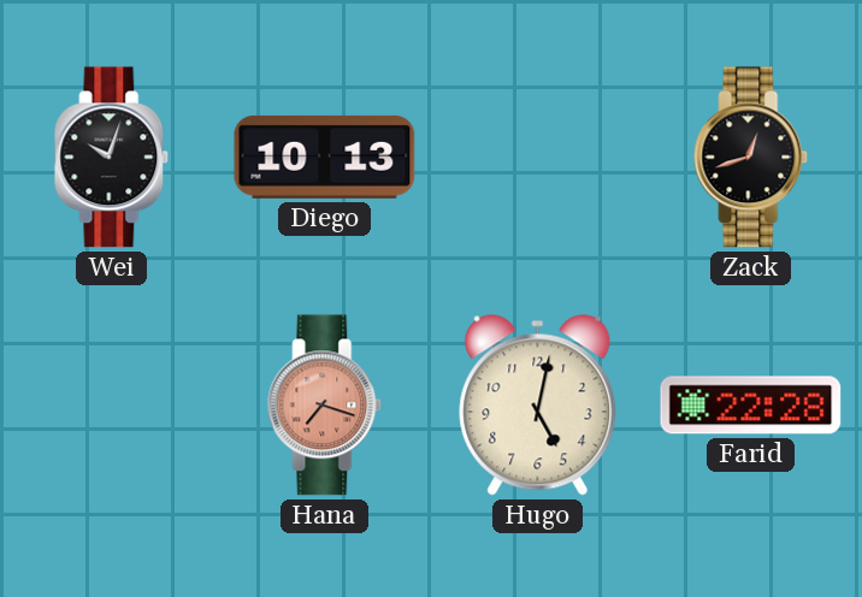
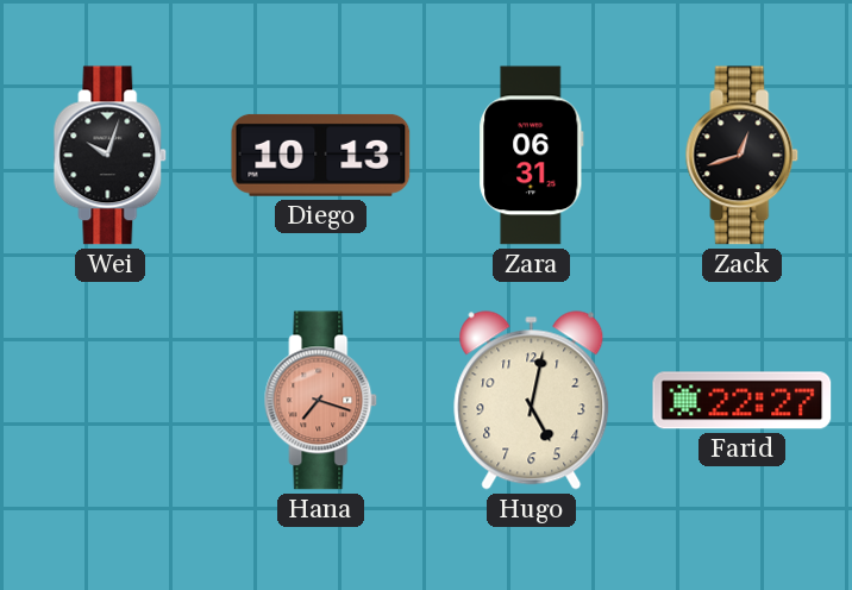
Zara: none -> 06:31 (532, 156)
Farid: 22:28 -> 22:27 (743, 401)
